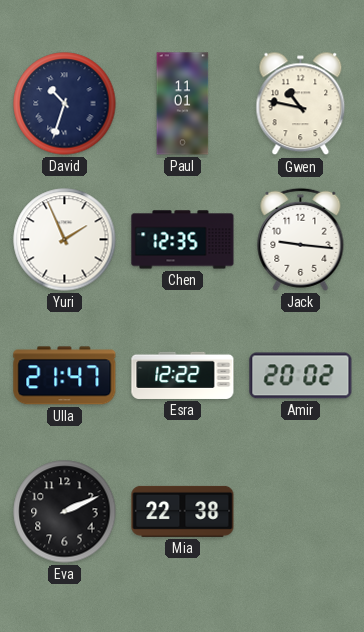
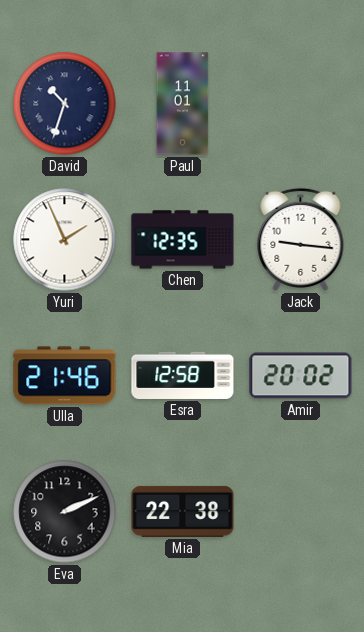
Gwen: 10:47 -> none (301, 104)
Ulla: 21:47 -> 21:46 (65, 376)
Esra: 12:22 -> 12:58 (183, 375)
